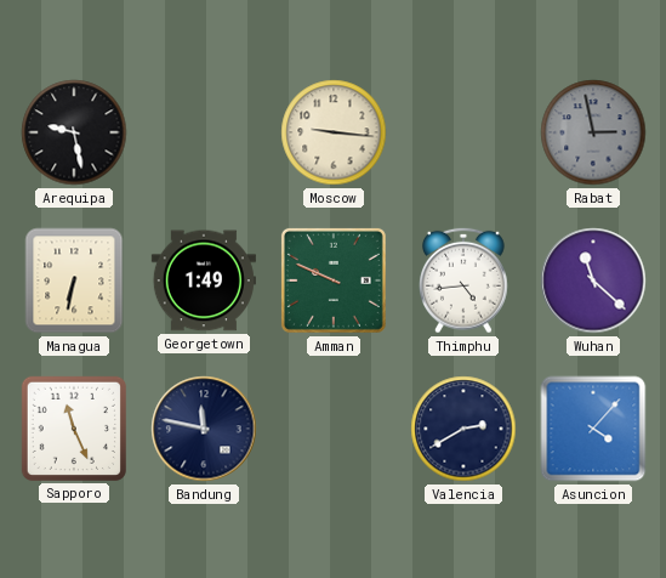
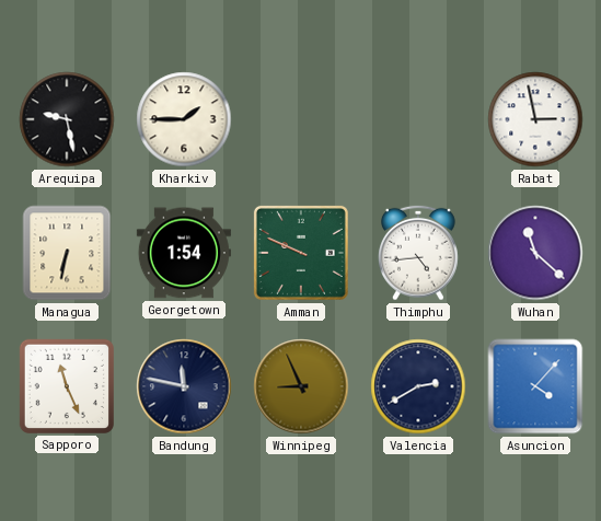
Kharkiv: none -> 1:45 (184, 119)
Moscow: 9:16 -> none (334, 132)
Rabat dial: grey -> white (535, 119)
Georgetown: 1:49 -> 1:54 (184, 253)
Winnipeg: none -> 8:56 (301, 386)
